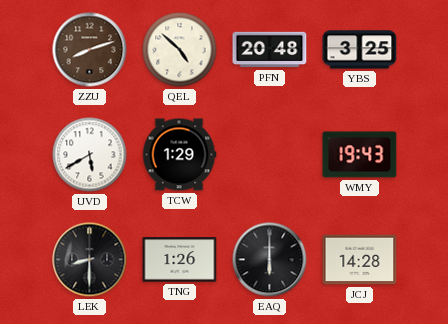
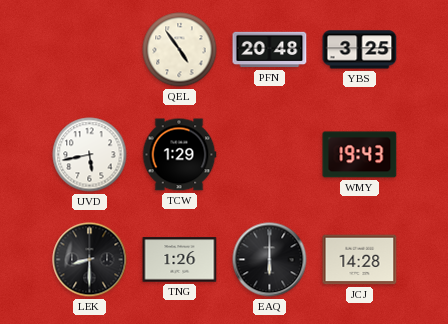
ZZU: 8:12 -> none (90, 50)
QEL: 4:52 -> 4:54 (180, 50)
UVD: 5:40 -> 5:43 (90, 155)
